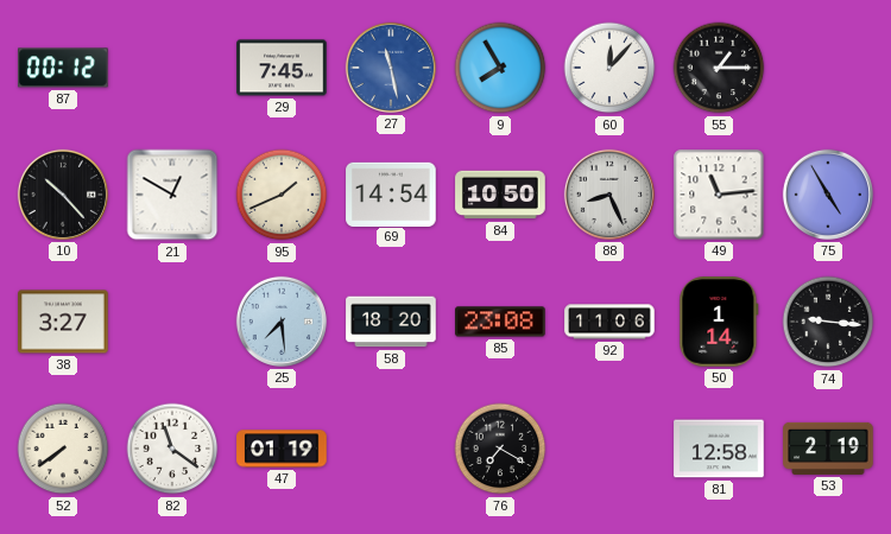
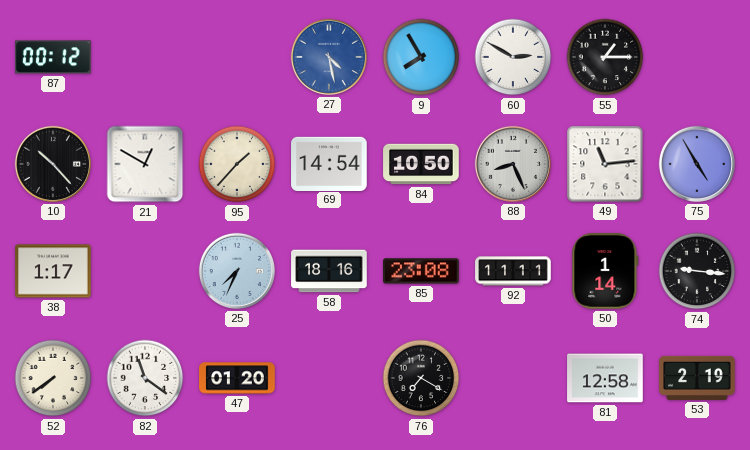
29: 7:45 -> none (282, 68)
27: 11:28 -> 4:28 (329, 57)
60: 12:07 -> 2:50 (513, 57)
95: 1:41 -> 1:37 (237, 164)
38: 3:27 -> 1:17 (53, 271)
25: 7:29 -> 7:34 (237, 271)
58: 18:20 -> 18:16 (329, 271)
92: 11:06 -> 11:11 (513, 271)
47: 01:19 -> 01:20 (237, 378)
